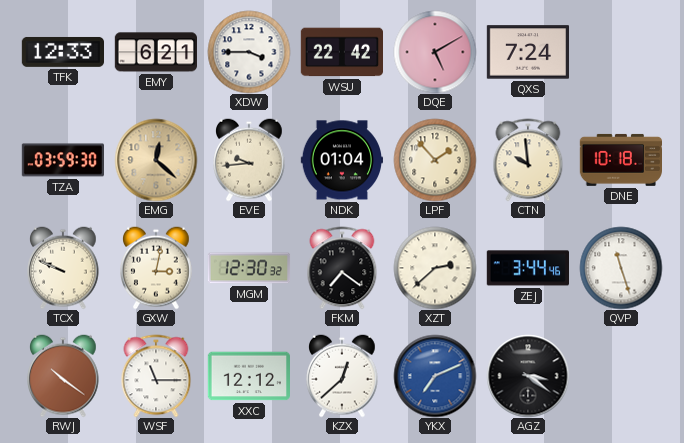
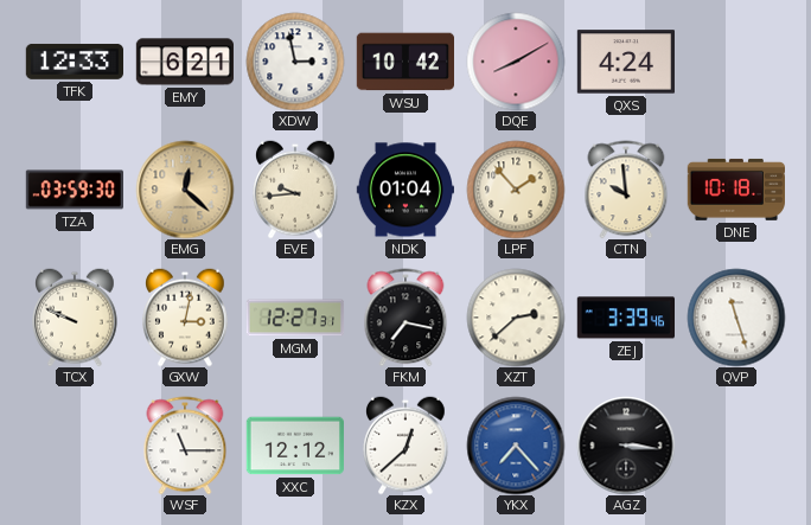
XDW: 3:45 -> 2:58 (295, 62)
WSU: 22:42 -> 10:42 (404, 62)
DQE: 5:10 -> 8:10 (516, 62)
QXS: 7:24 -> 4:24 (625, 62)
MGM: 12:30 -> 12:27 (295, 318)
FKM: 7:21 -> 7:17 (405, 318)
ZEJ: 3:44 -> 3:39 (625, 318)
RWJ: 10:21 -> none (63, 376)
YKX: 7:11 -> 7:23 (516, 446)
AGZ: 3:21 -> 3:16 (626, 446)
